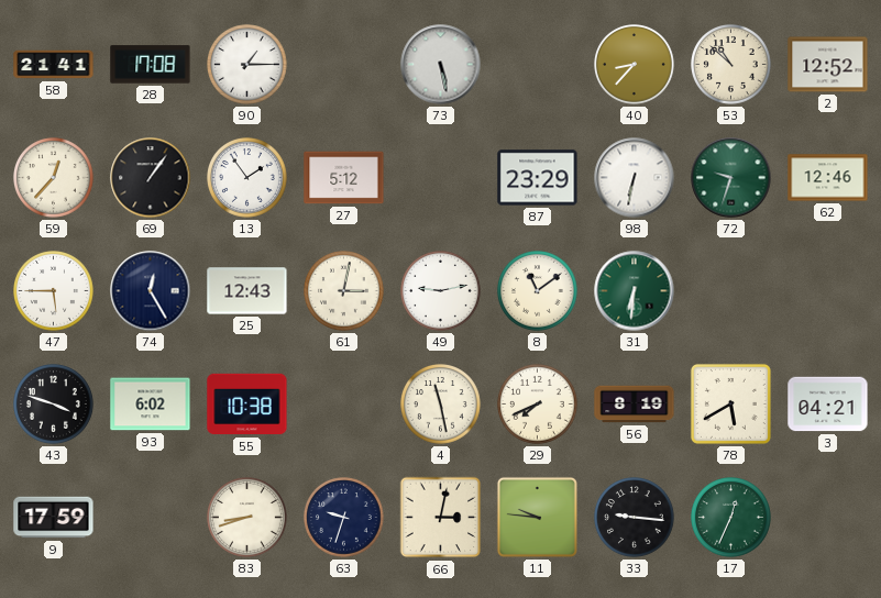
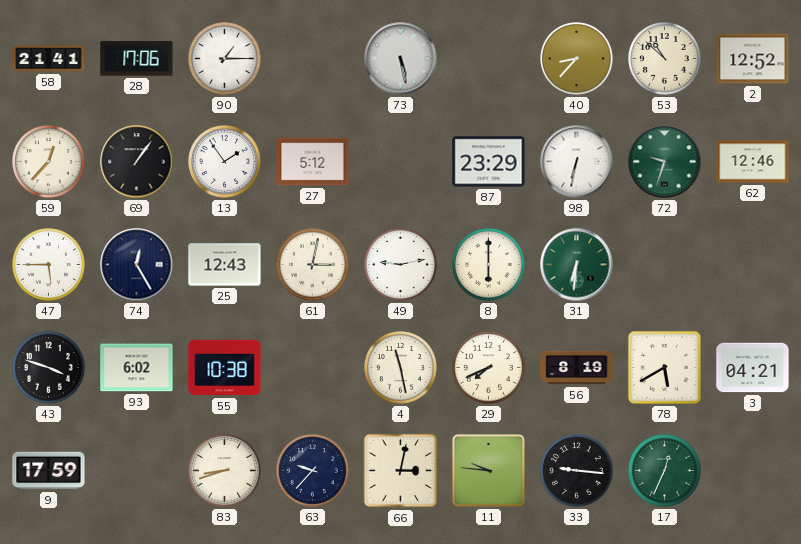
28: 17:08 -> 17:06 (137, 59)
8: 11:09 -> 6:00 (489, 265)
63: 9:33 -> 9:37 (313, 471)
